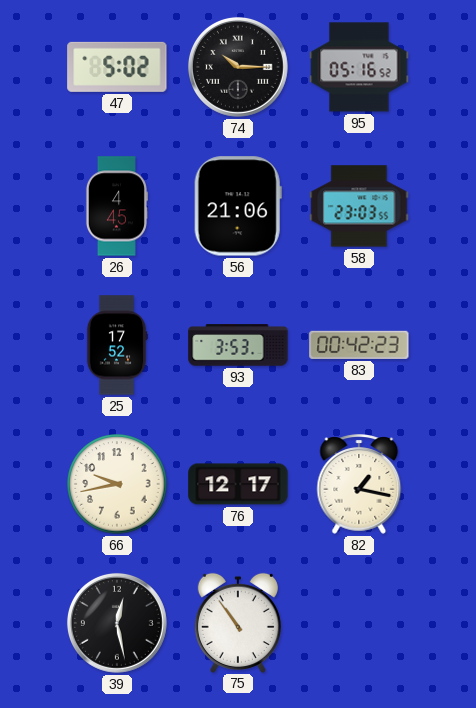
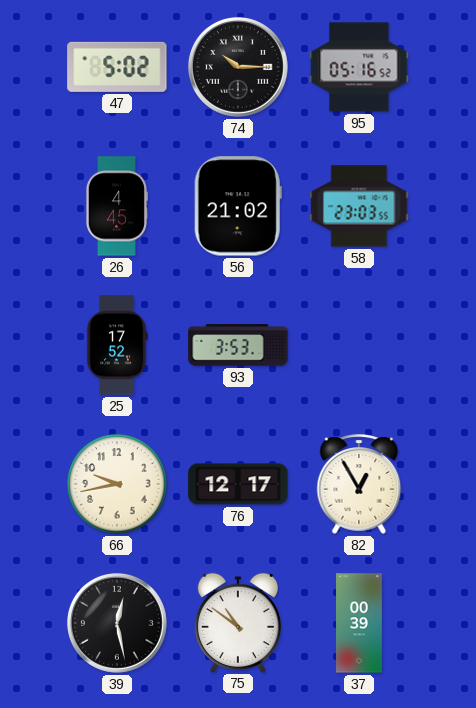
56: 21:06 -> 21:02 (238, 206)
83: 00:42 -> none (359, 345)
82: 1:17 -> 12:55 (359, 484)
75: 10:54 -> 10:51 (238, 622)
37: none -> 00:39 (359, 623)
